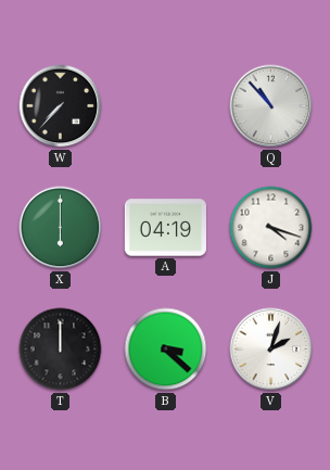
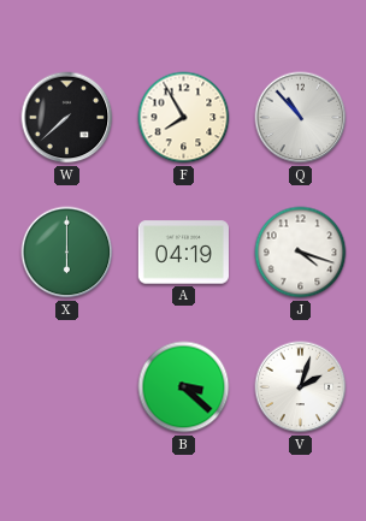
W: 7:37 -> 7:38 (67, 118)
F: none -> 7:55 (184, 118)
T: 12:00 -> none (61, 350)
